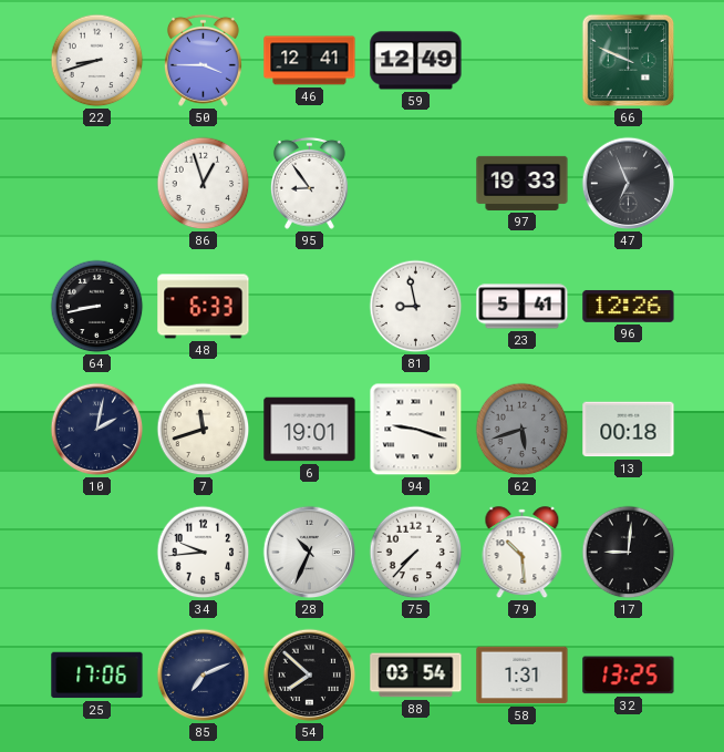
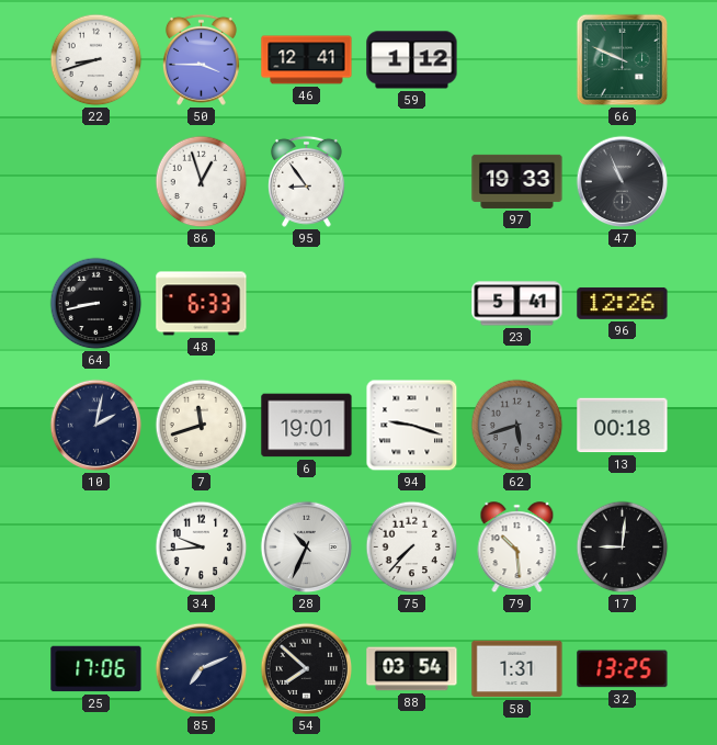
59: 12:49 -> 1:12 (412, 60)
47: 6:56 -> 10:56 (623, 182)
81: 8:58 -> none (416, 307)
